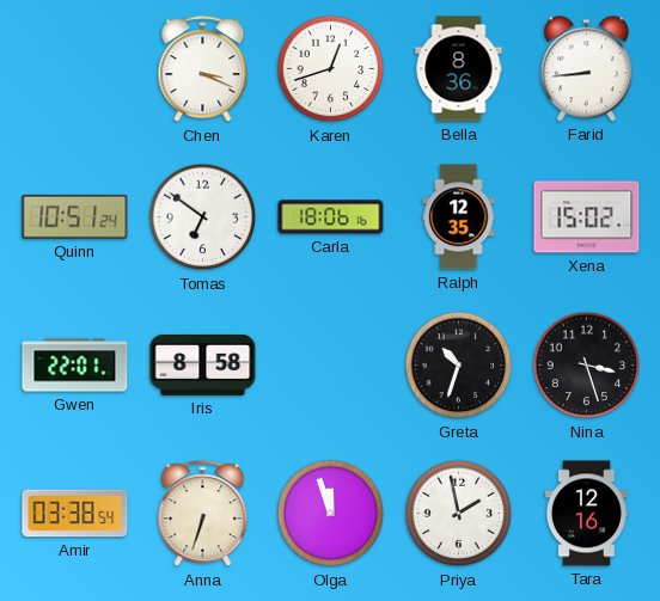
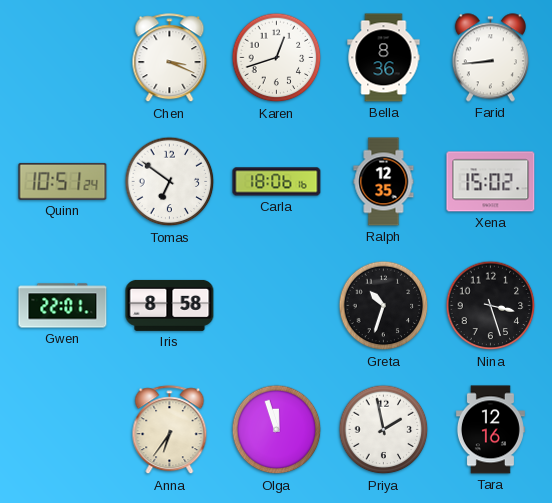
Amir: 03:38 -> none (75, 514)
Anna: 6:33 -> 6:36 (170, 430)
